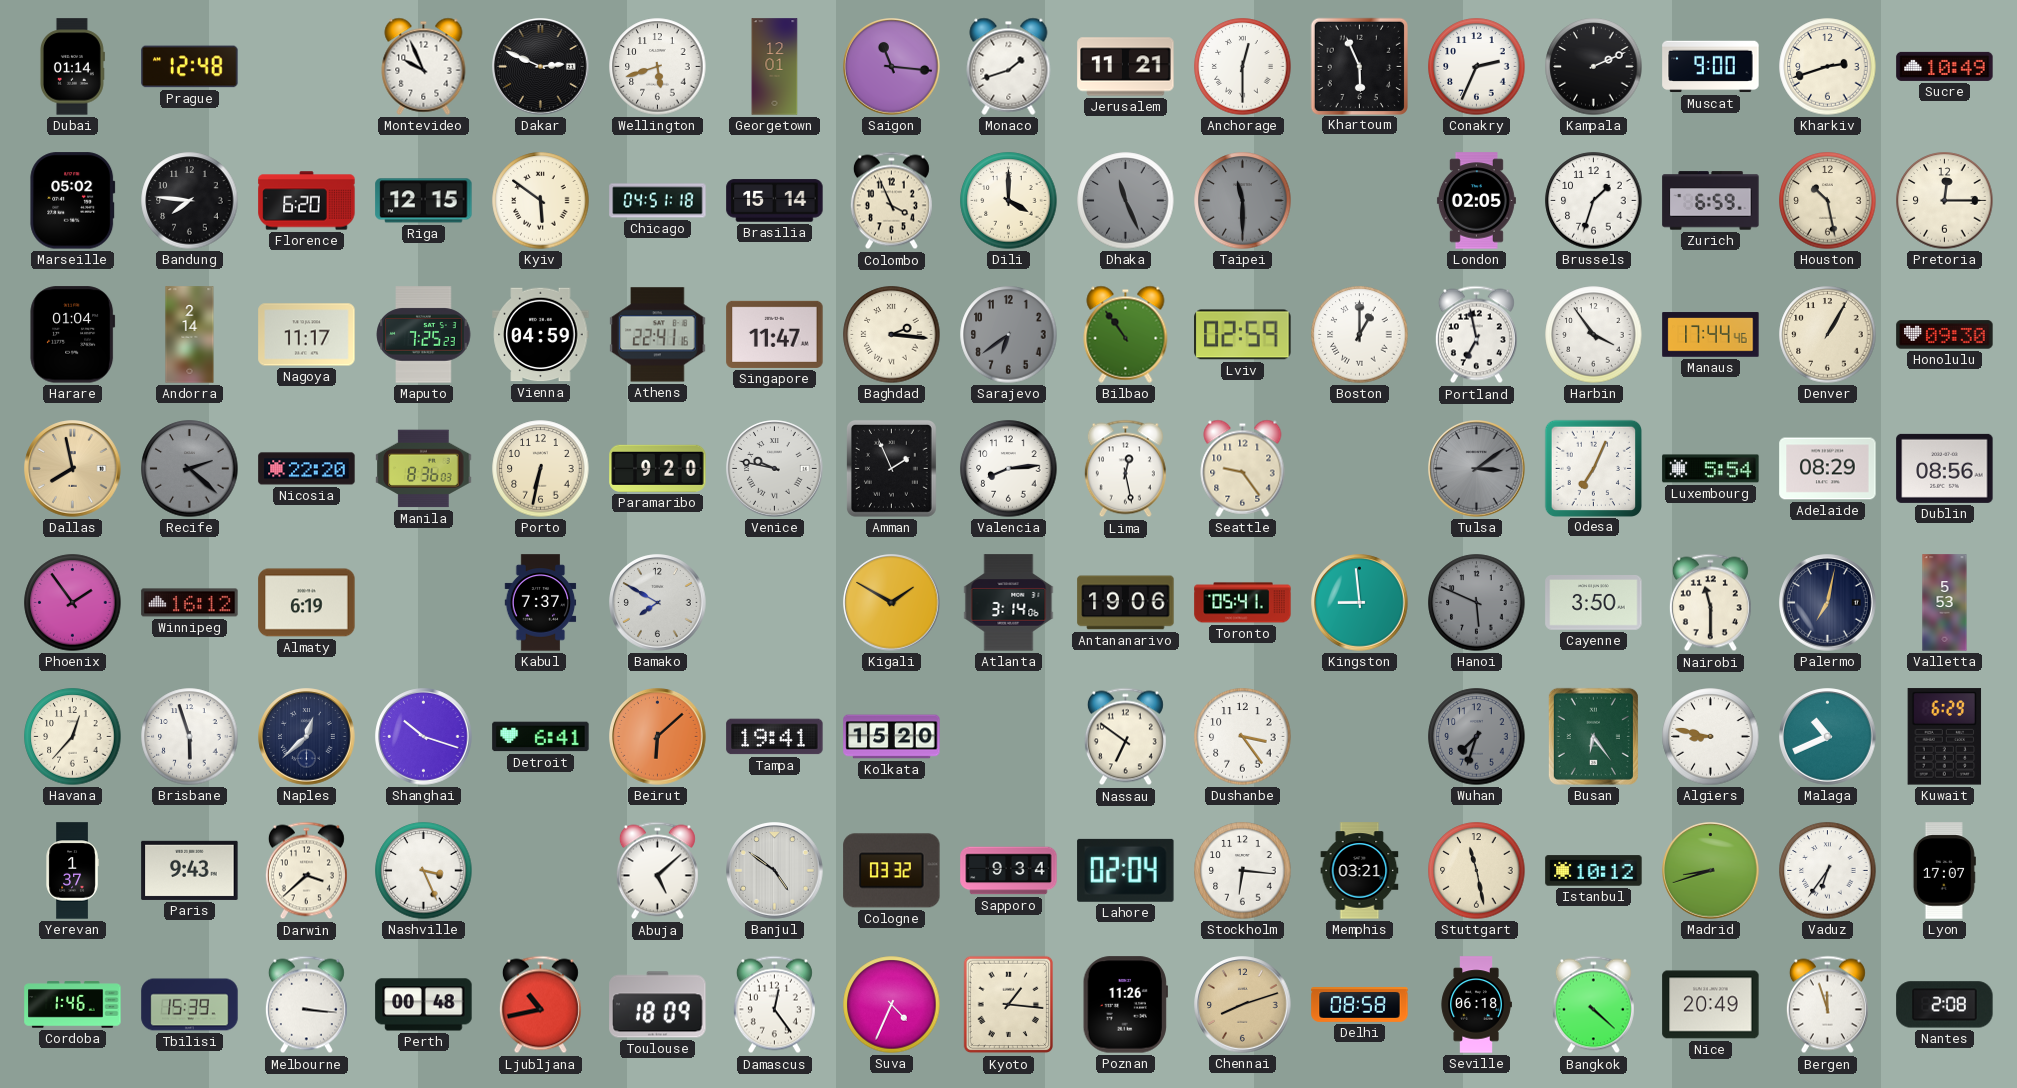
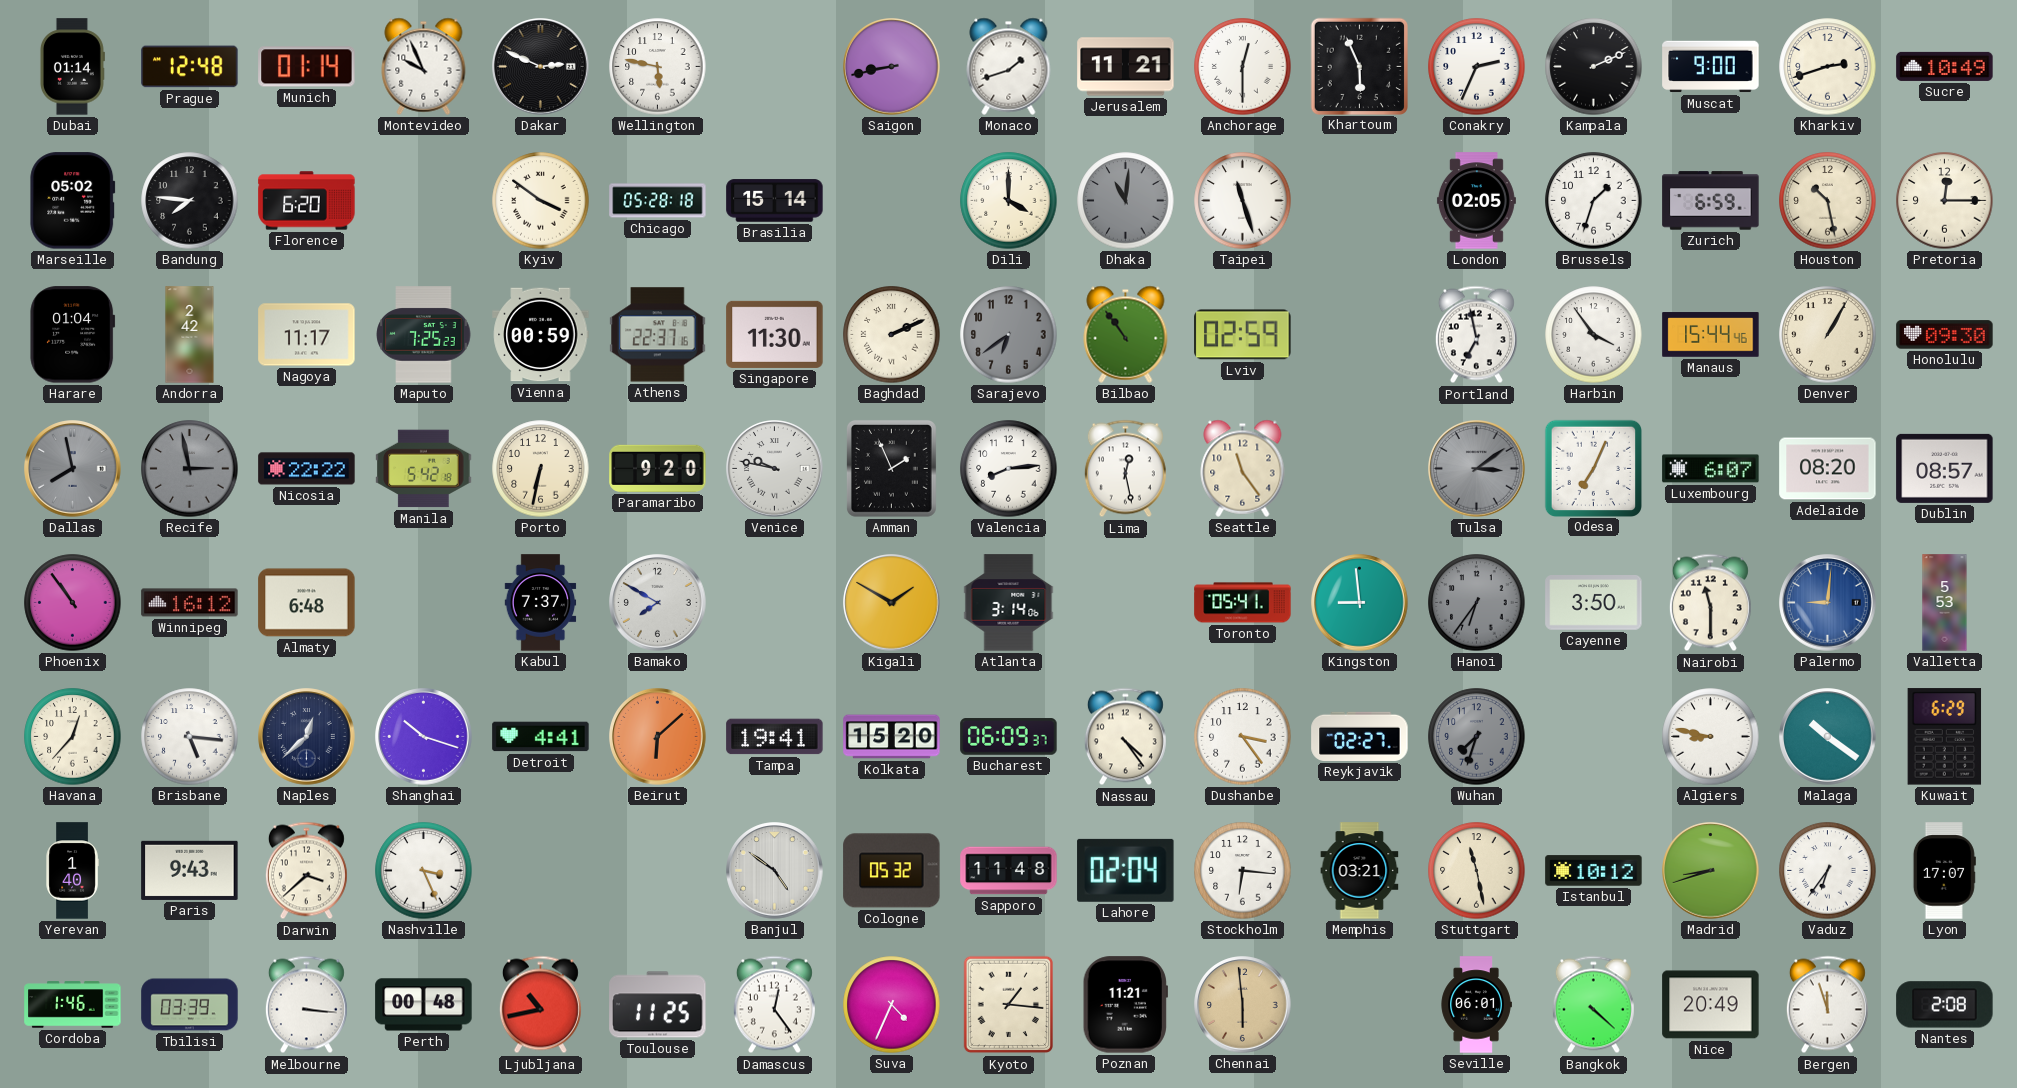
Munich: none -> 01:14 (307, 67)
Wellington: 5:42 -> 5:47 (658, 67)
Georgetown: 12:01 -> none (775, 67)
Saigon: 11:16 -> 8:43 (892, 67)
Riga: 12:15 -> none (424, 201)
Kyiv: 5:51 -> 3:51 (541, 201)
Chicago: 04:51 -> 05:28 (658, 201)
Colombo: 3:56 -> none (891, 201)
Dhaka: 11:26 -> 11:01 (1126, 201)
Taipei: 11:30 -> 11:27 (1243, 201)
Taipei dial: grey -> white (1243, 201)
Andorra: 2:14 -> 2:42 (190, 335)
Vienna: 04:59 -> 00:59 (541, 335)
Athens: 22:41 -> 22:37 (658, 335)
Singapore: 11:47 -> 11:30 (775, 334)
Baghdad: 2:16 -> 2:11 (892, 335)
Boston: 1:00 -> none (1360, 335)
Manaus: 17:44 -> 15:44 (1711, 335)
Dallas dial: champagne -> grey (73, 469)
Recife: 2:22 -> 2:58 (190, 469)
Nicosia: 22:20 -> 22:22 (307, 469)
Manila: 8:36 -> 5:42 (424, 469)
Seattle: 9:24 -> 11:24 (1243, 468)
Luxembourg: 5:54 -> 6:07 (1711, 469)
Adelaide: 08:29 -> 08:20 (1828, 469)
Dublin: 08:56 -> 08:57 (1945, 468)
Phoenix: 1:54 -> 10:54 (73, 603)
Almaty: 6:19 -> 6:48 (307, 603)
Antananarivo: 19:06 -> none (1126, 603)
Hanoi: 5:49 -> 6:36 (1477, 603)
Palermo: 7:02 -> 9:01 (1828, 603)
Palermo dial: navy -> blue (1828, 603)
Brisbane: 5:57 -> 5:16 (190, 737)
Detroit: 6:41 -> 4:41 (541, 737)
Bucharest: none -> 06:09 (1009, 737)
Nassau: 6:51 -> 4:24 (1125, 737)
Reykjavik: none -> 02:27 (1360, 736)
Busan: 6:24 -> none (1593, 736)
Malaga: 10:41 -> 10:21 (1828, 737)
Yerevan: 1:37 -> 1:40 (72, 871)
Abuja: 5:08 -> none (657, 871)
Cologne: 03:32 -> 05:32 (892, 871)
Sapporo: 9:34 -> 11:48 (1009, 871)
Tbilisi: 15:39 -> 03:39 (190, 1005)
Toulouse: 18:09 -> 11:25 (658, 1005)
Poznan: 11:26 -> 11:21 (1125, 1005)
Chennai: 8:12 -> 5:59 (1243, 1005)
Delhi: 08:58 -> none (1360, 1005)
Seville: 06:18 -> 06:01 (1476, 1005)
